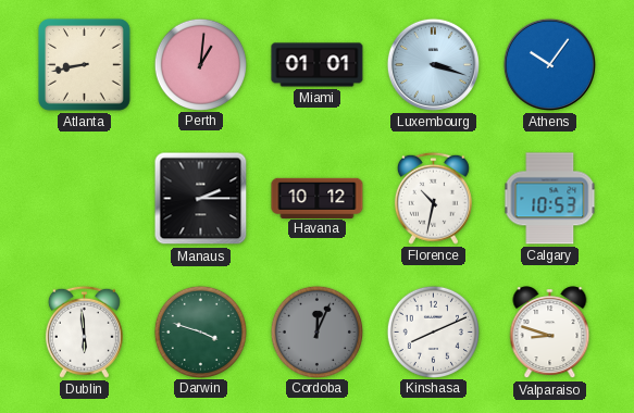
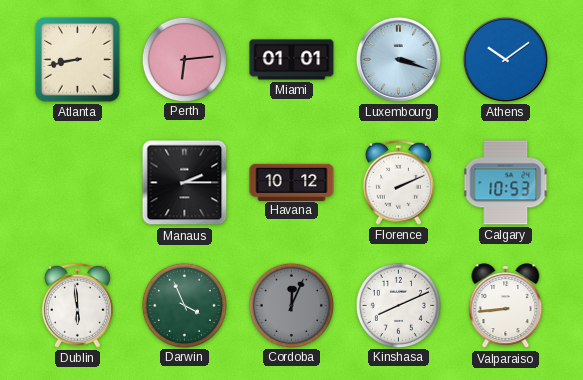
Perth: 1:01 -> 6:14 (184, 59)
Athens: 10:06 -> 10:09 (505, 59)
Florence: 10:32 -> 2:11 (398, 182)
Darwin: 3:48 -> 3:56 (184, 305)
Valparaiso: 8:48 -> 8:44 (506, 306)
